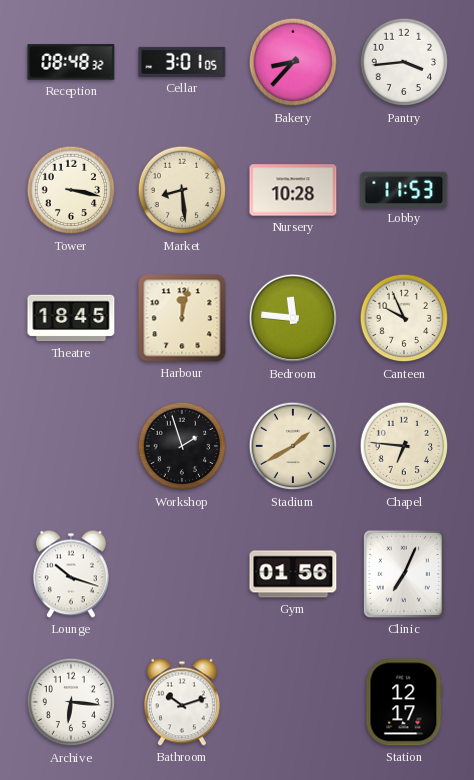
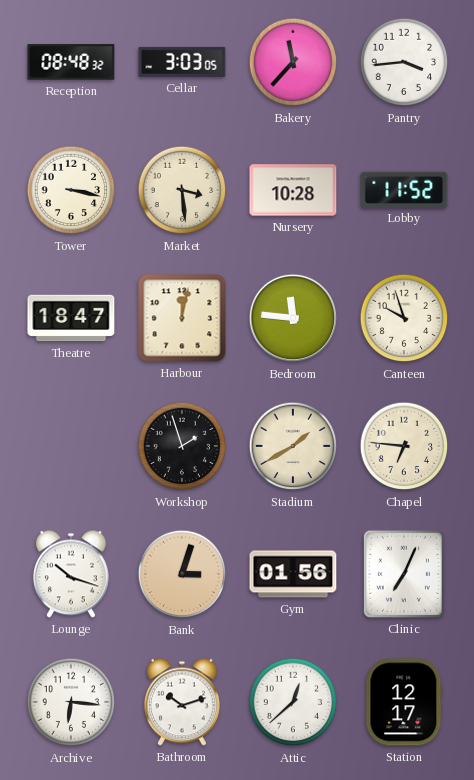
Cellar: 3:01 -> 3:03 (182, 62)
Bakery: 8:37 -> 11:37 (293, 62)
Market: 8:29 -> 3:29 (182, 190)
Lobby: 11:53 -> 11:52 (404, 189)
Theatre: 18:45 -> 18:47 (71, 318)
Canteen: 9:56 -> 9:57 (404, 318)
Bank: none -> 3:03 (182, 574)
Attic: none -> 12:38 (293, 702)
